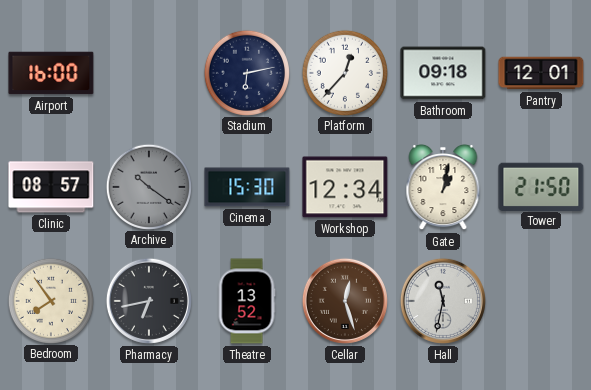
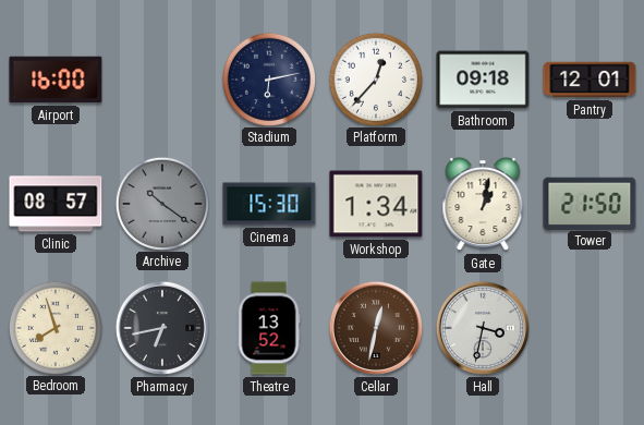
Workshop: 12:34 -> 1:34 (376, 204)
Bedroom: 7:54 -> 7:57 (54, 327)
Cellar: 12:27 -> 12:32 (376, 328)
Hall: 11:32 -> 3:32 (483, 328)
